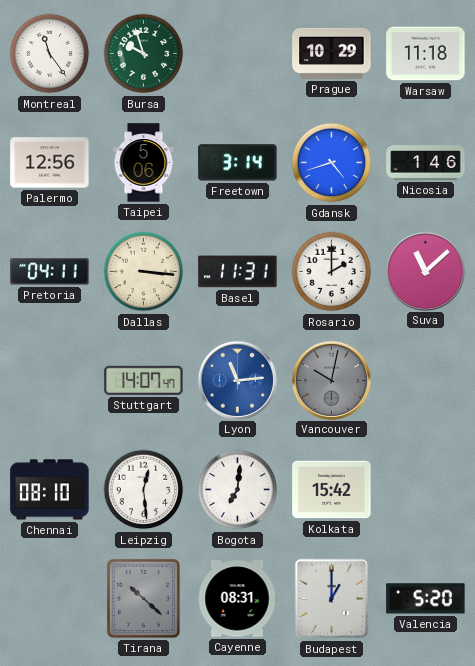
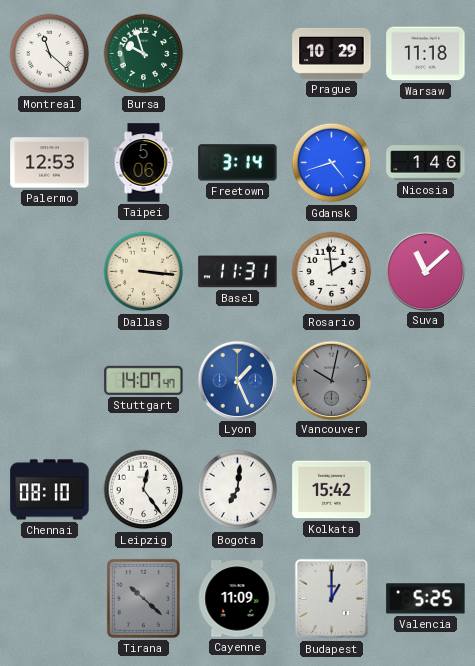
Montreal: 11:24 -> 11:22 (50, 54)
Palermo: 12:56 -> 12:53 (50, 163)
Pretoria: 04:11 -> none (50, 272)
Rosario: 2:00 -> 1:59 (332, 272)
Lyon: 11:14 -> 1:26 (237, 380)
Leipzig: 12:29 -> 12:24 (144, 490)
Cayenne: 08:31 -> 11:09 (237, 599)
Valencia: 5:20 -> 5:25 (426, 599)
